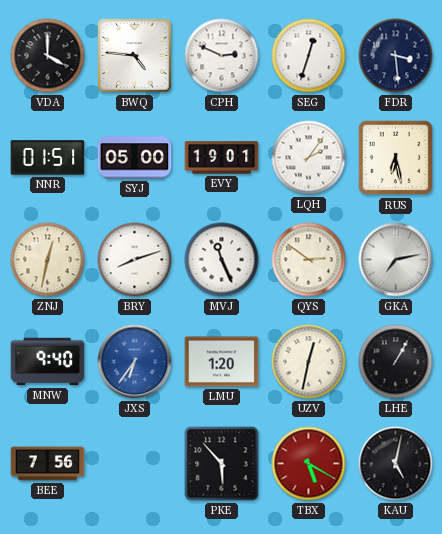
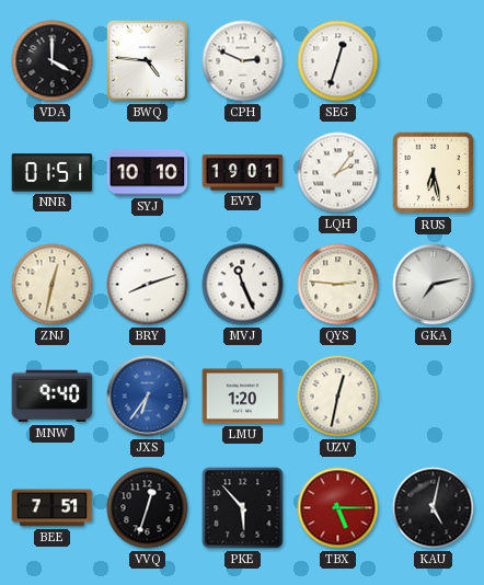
FDR: 3:29 -> none (396, 56)
SYJ: 05:00 -> 10:10 (148, 173)
QYS: 2:51 -> 2:46 (338, 285)
LHE: 1:05 -> none (396, 362)
BEE: 7:56 -> 7:51 (53, 508)
VVQ: none -> 12:33 (148, 508)
TBX: 5:20 -> 5:15 (338, 508)
